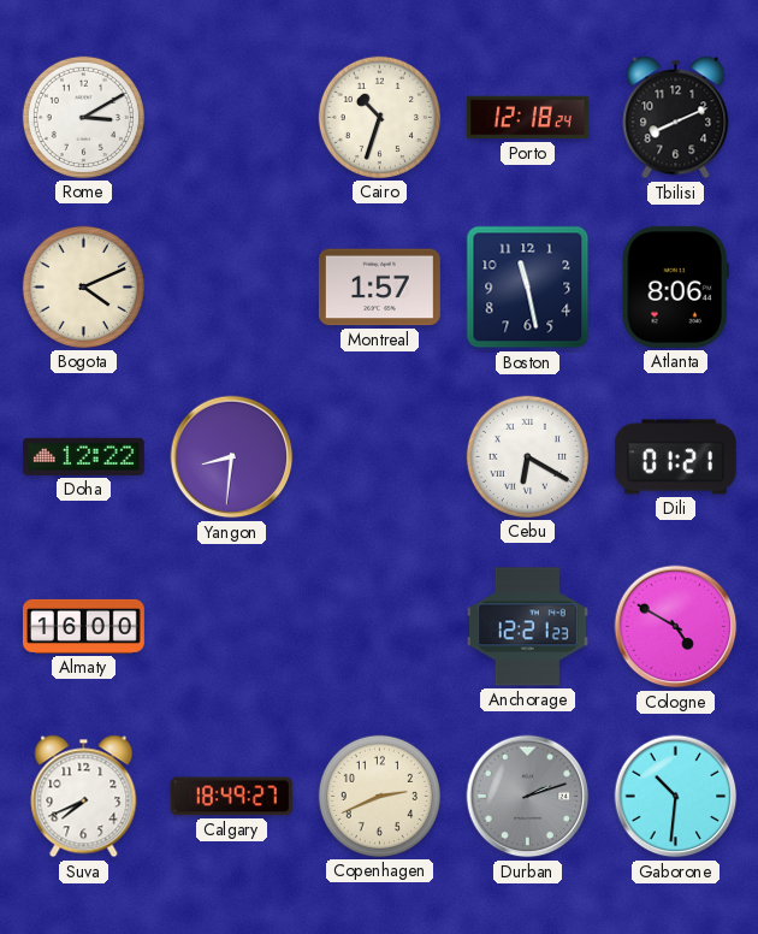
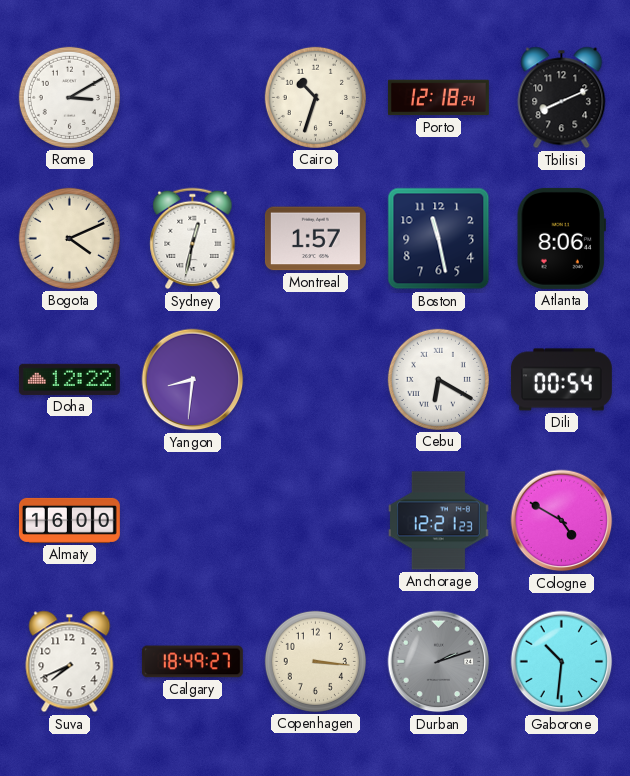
Sydney: none -> 12:32 (193, 239)
Dili: 01:21 -> 00:54 (561, 380)
Copenhagen: 2:41 -> 3:16 (315, 661)
